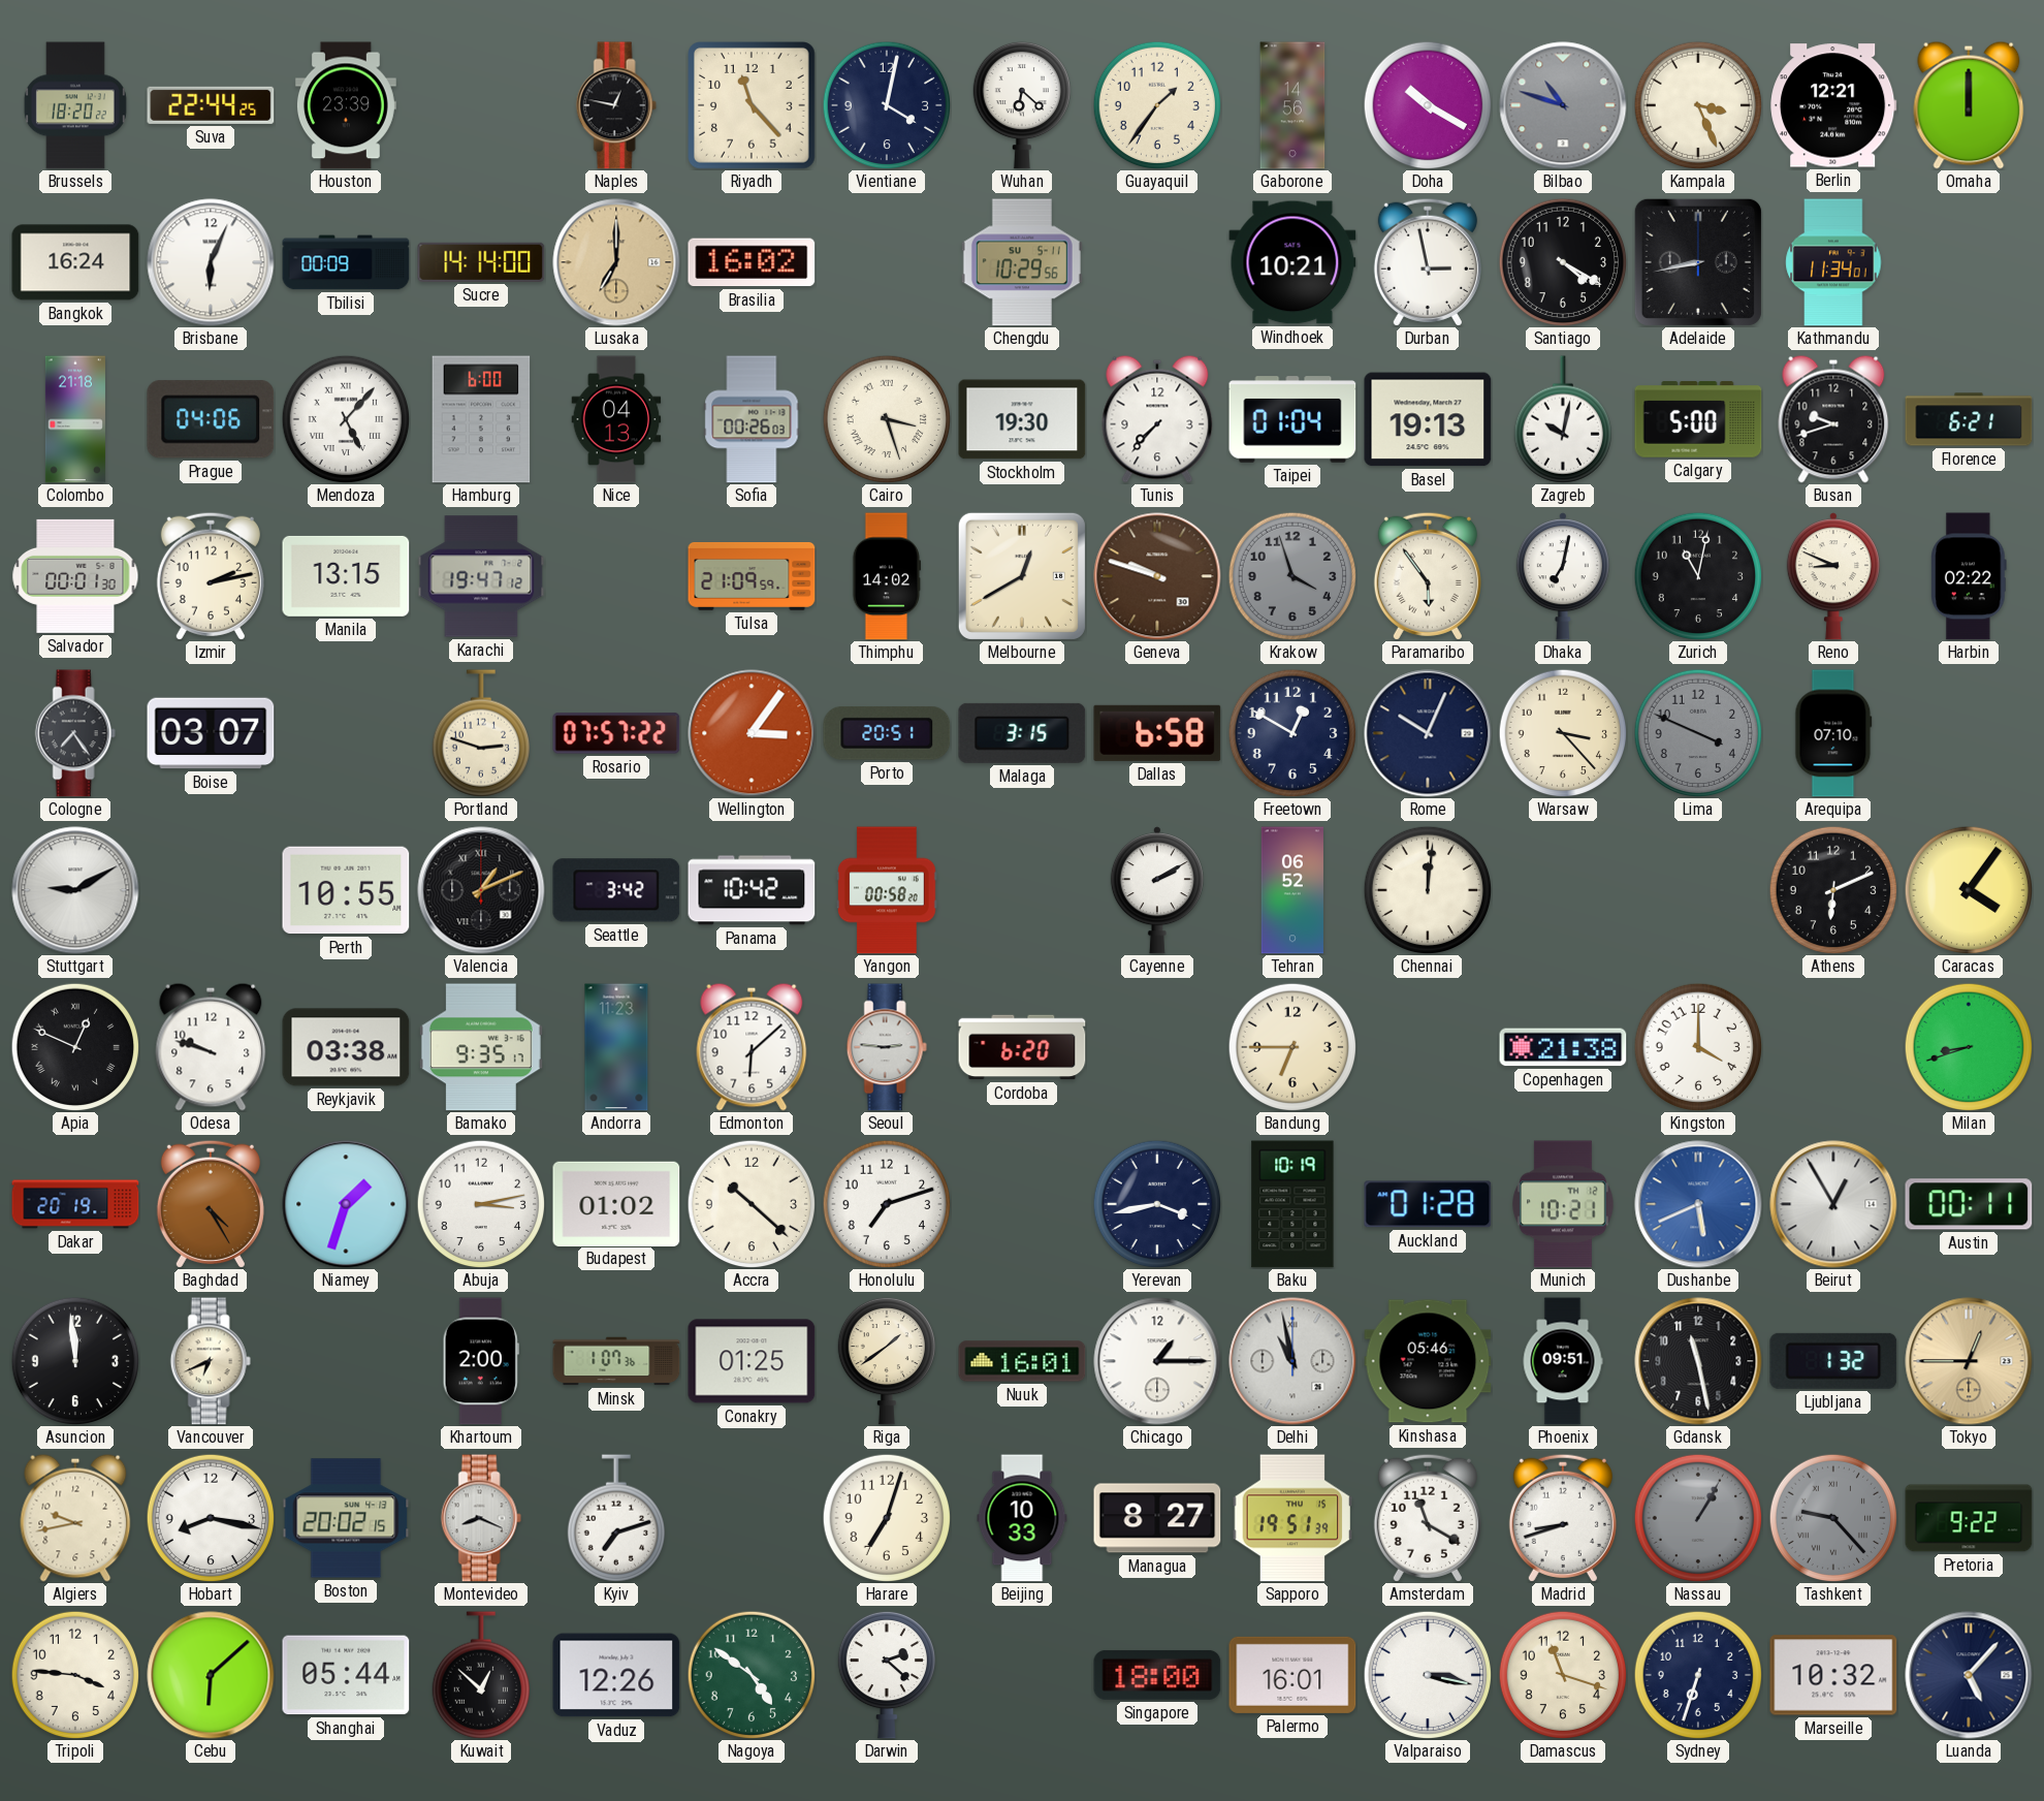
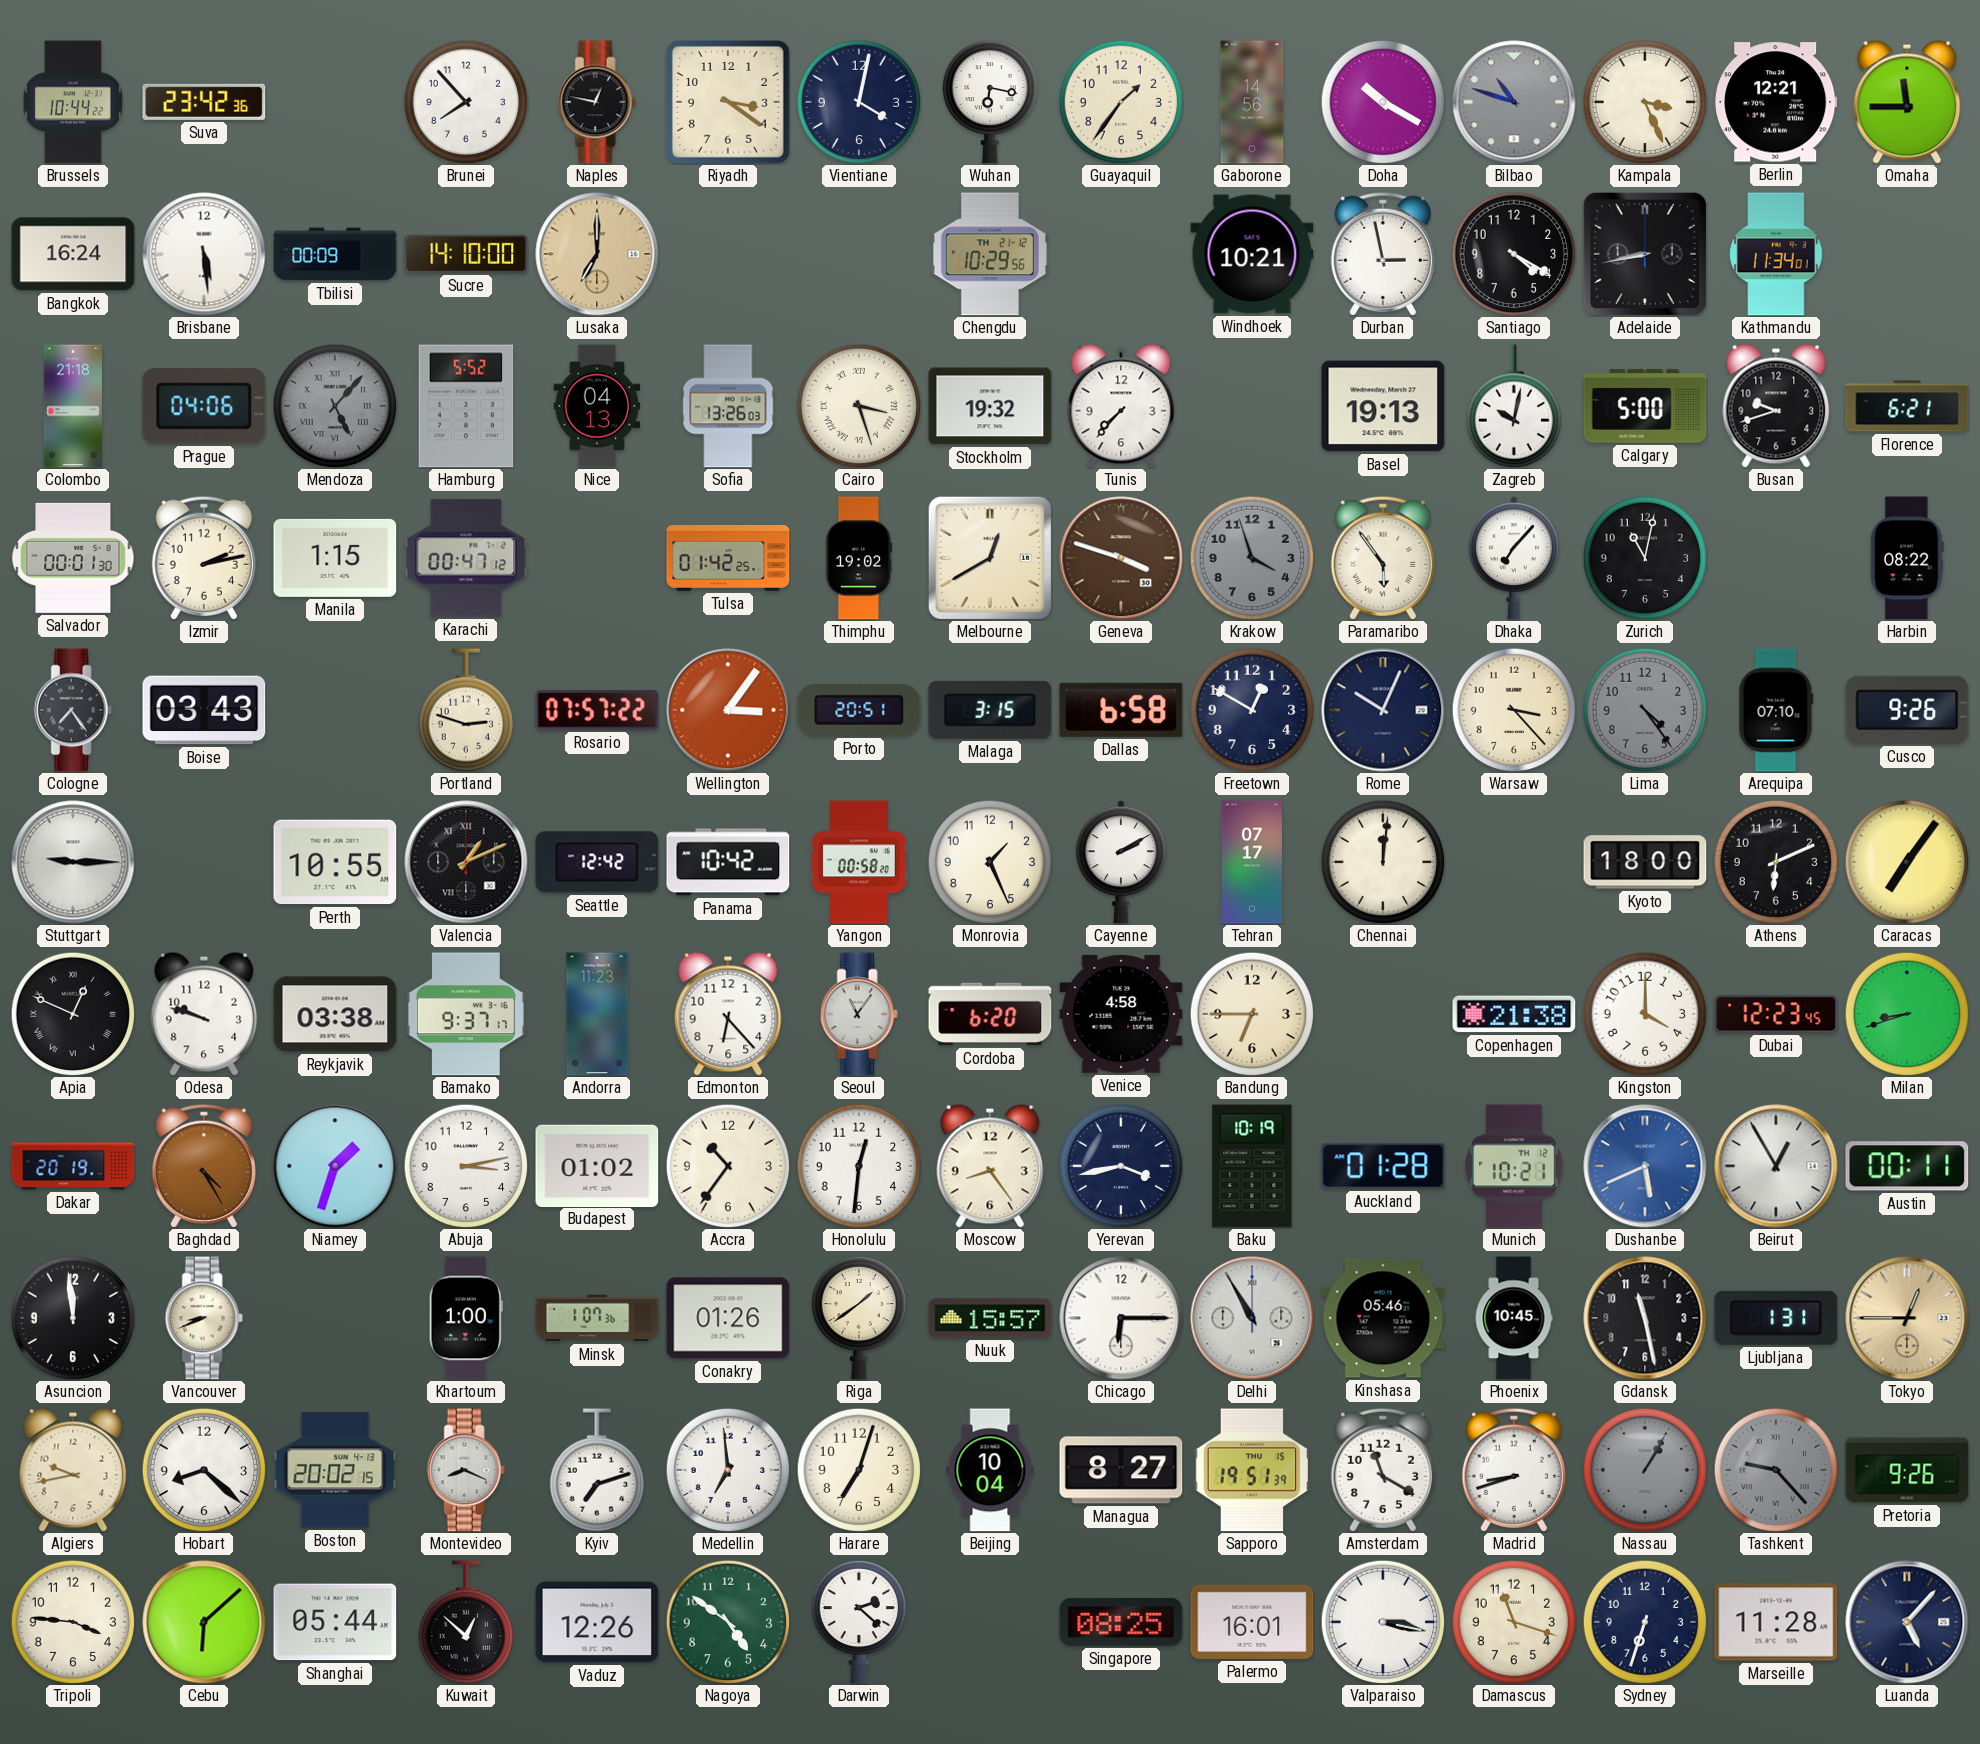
Brussels: 18:20 -> 10:44 (73, 102)
Suva: 22:44 -> 23:42 (204, 102)
Houston: 23:39 -> none (346, 105)
Brunei: none -> 7:53 (466, 102)
Riyadh: 11:23 -> 3:21 (729, 103)
Wuhan: 6:22 -> 6:17 (989, 102)
Omaha: 12:00 -> 11:45 (1907, 102)
Brisbane: 6:04 -> 5:29 (204, 254)
Sucre: 14:14 -> 14:10 (466, 254)
Brasilia: 16:02 -> none (752, 262)
Chengdu date: SU 5-11 -> TH 21-12 (990, 254)
Mendoza dial: white -> grey (335, 406)
Hamburg: 6:00 -> 5:52 (466, 406)
Sofia: 00:26 -> 13:26 (728, 406)
Stockholm: 19:30 -> 19:32 (990, 406)
Taipei: 01:04 -> none (1292, 419)
Manila: 13:15 -> 1:15 (335, 558)
Karachi: 19:47 -> 00:47 (466, 558)
Tulsa: 21:09 -> 01:42 (728, 558)
Thimphu: 14:02 -> 19:02 (859, 558)
Geneva: 9:48 -> 3:48 (1121, 558)
Dhaka: 7:02 -> 7:07 (1514, 558)
Reno: 8:49 -> none (1833, 576)
Harbin: 02:22 -> 08:22 (1907, 558)
Boise: 03:07 -> 03:43 (204, 710)
Lima: 3:49 -> 4:24 (1645, 710)
Cusco: none -> 9:26 (1907, 710)
Stuttgart: 9:10 -> 9:15 (73, 862)
Seattle: 3:42 -> 12:42 (597, 862)
Monrovia: none -> 1:26 (990, 862)
Tehran: 06:52 -> 07:17 (1252, 862)
Kyoto: none -> 18:00 (1645, 862)
Caracas: 4:06 -> 7:06 (1907, 862)
Bamako: 9:35 -> 9:37 (466, 1014)
Edmonton: 6:08 -> 6:23 (728, 1014)
Seoul: 2:46 -> 11:06 (859, 1014)
Venice: none -> 4:58 (1121, 1014)
Dubai: none -> 12:23 (1776, 1014)
Accra: 10:22 -> 10:36 (728, 1166)
Honolulu: 7:12 -> 12:31 (859, 1166)
Moscow: none -> 8:24 (990, 1166)
Vancouver: 6:41 -> 8:41 (204, 1318)
Khartoum: 2:00 -> 1:00 (466, 1318)
Conakry: 01:25 -> 01:26 (728, 1318)
Nuuk: 16:01 -> 15:57 (990, 1318)
Chicago: 1:15 -> 6:15 (1121, 1318)
Delhi: 10:58 -> 10:55 (1252, 1318)
Phoenix: 09:51 -> 10:45 (1514, 1318)
Ljubljana: 1:32 -> 1:31 (1776, 1318)
Hobart: 8:17 -> 8:22 (204, 1470)
Medellin: none -> 6:59 (728, 1470)
Beijing: 10:33 -> 10:04 (990, 1470)
Pretoria: 9:22 -> 9:26 (1907, 1470)
Singapore: 18:00 -> 08:25 (1121, 1622)
Marseille: 10:32 -> 11:28 (1776, 1622)
